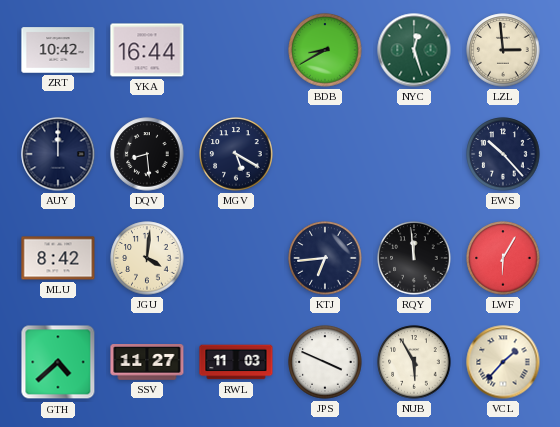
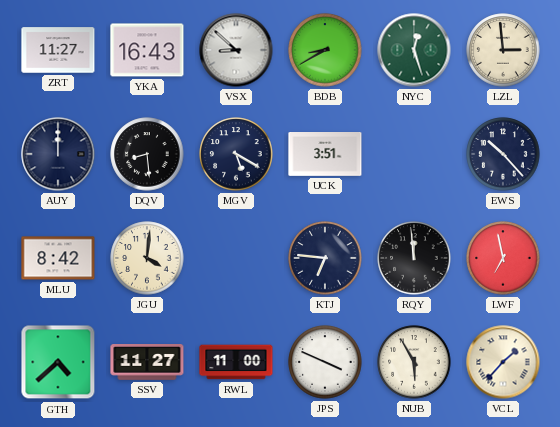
ZRT: 10:42 -> 11:27 (58, 50)
YKA: 16:44 -> 16:43 (147, 50)
VSX: none -> 8:52 (236, 50)
UCK: none -> 3:51 (325, 155)
KTJ: 6:44 -> 6:46 (325, 258)
LWF: 6:05 -> 6:58 (503, 258)
RWL: 11:03 -> 11:00 (236, 362)
